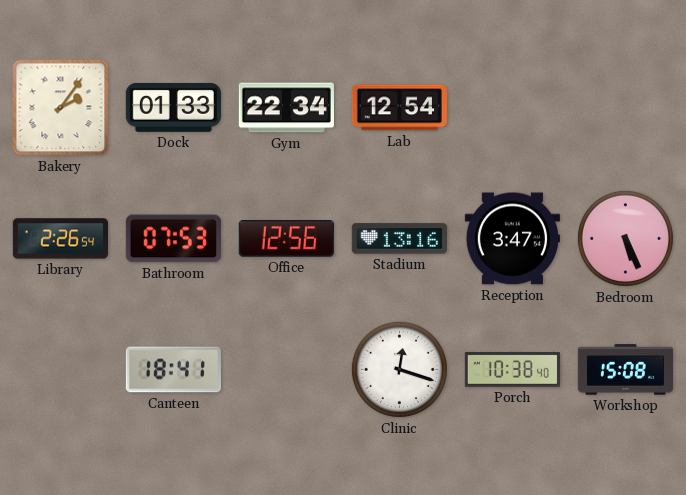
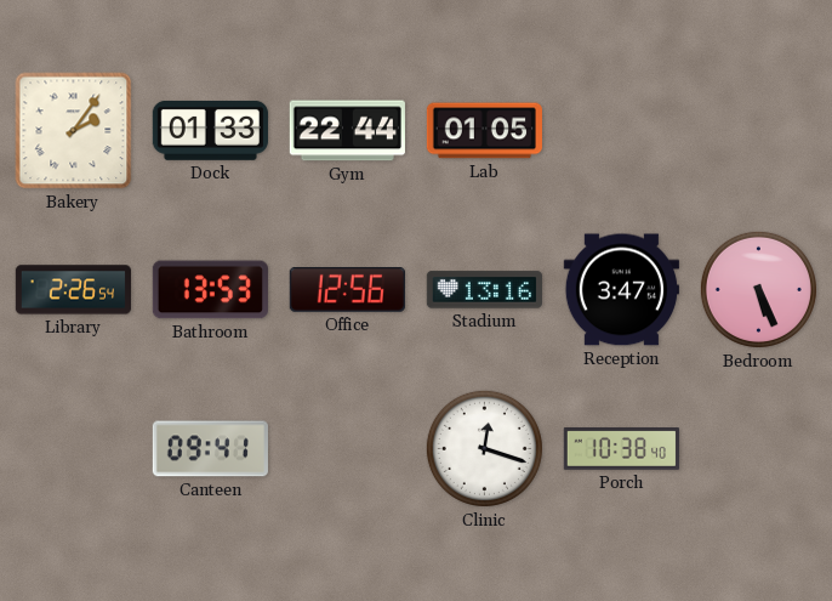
Gym: 22:34 -> 22:44 (347, 131)
Lab: 12:54 -> 01:05 (484, 131)
Bathroom: 07:53 -> 13:53 (210, 290)
Canteen: 18:41 -> 09:41 (210, 449)
Workshop: 15:08 -> none (625, 370)
